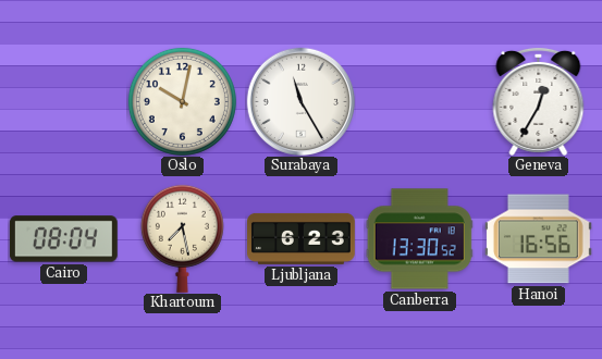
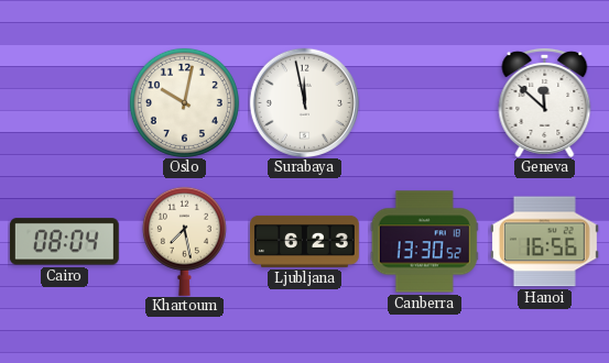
Surabaya: 11:25 -> 11:58 (304, 102)
Geneva: 12:35 -> 11:52 (545, 102)
